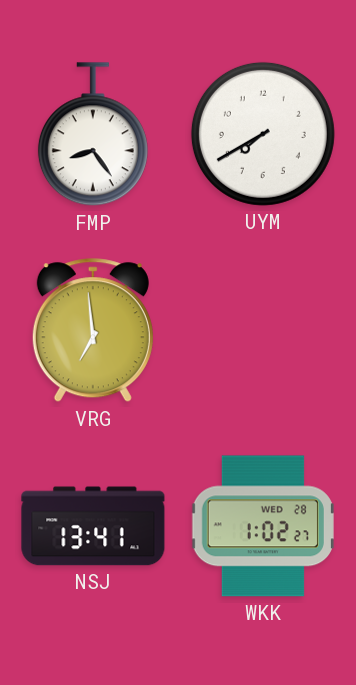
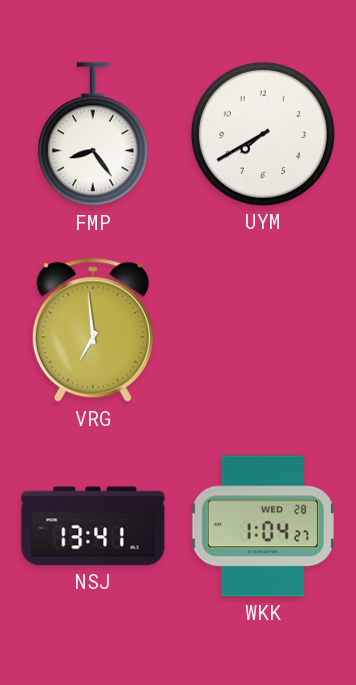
WKK: 1:02 -> 1:04 (263, 526)
